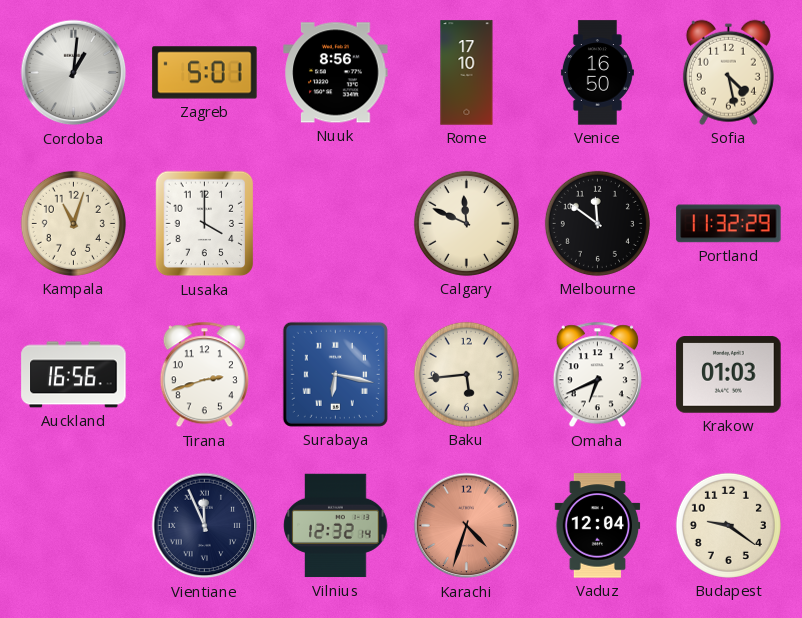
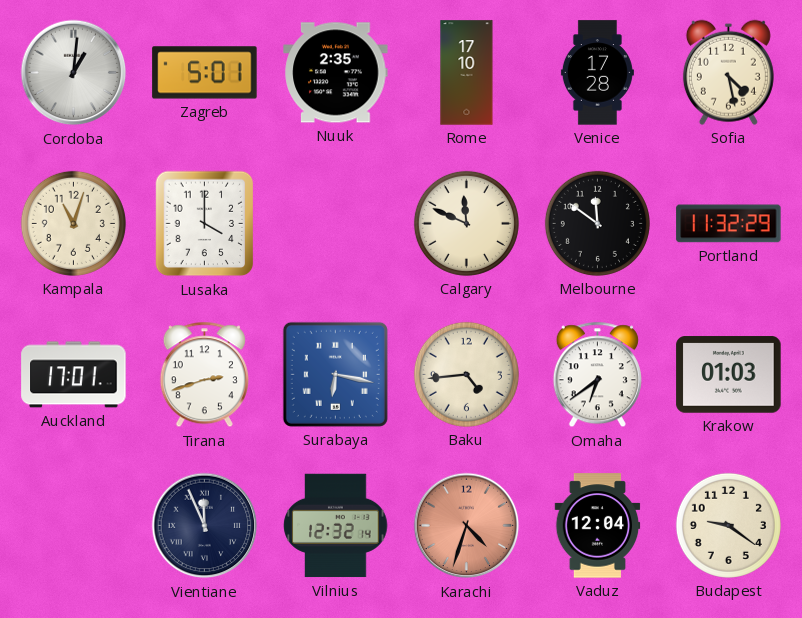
Nuuk: 8:56 -> 2:35 (336, 73)
Venice: 16:50 -> 17:28 (597, 73)
Auckland: 16:56 -> 17:01 (74, 375)
Baku: 5:44 -> 4:44 (466, 374)
Omaha: 6:41 -> 6:39 (597, 375)
